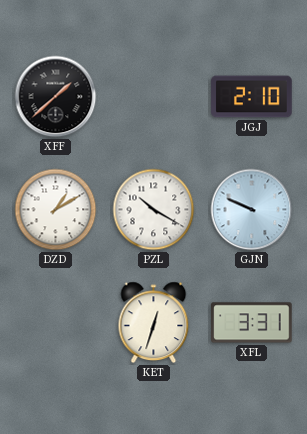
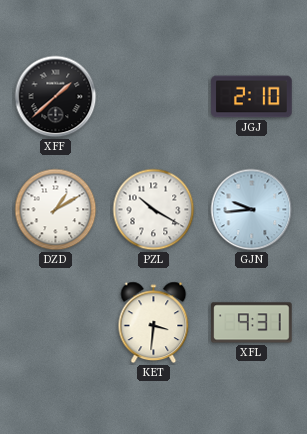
GJN: 9:49 -> 9:44 (252, 210)
KET: 12:33 -> 3:31 (154, 323)
XFL: 3:31 -> 9:31 (252, 323)
